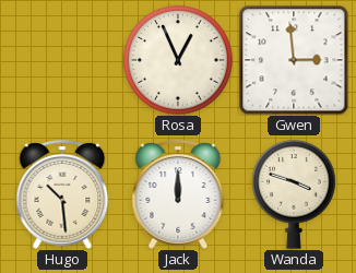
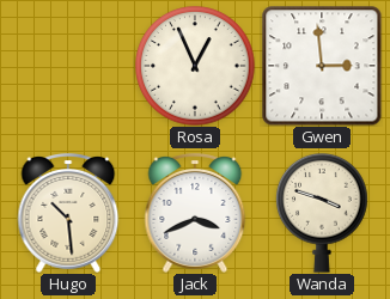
Jack: 12:00 -> 3:41 (195, 213)
